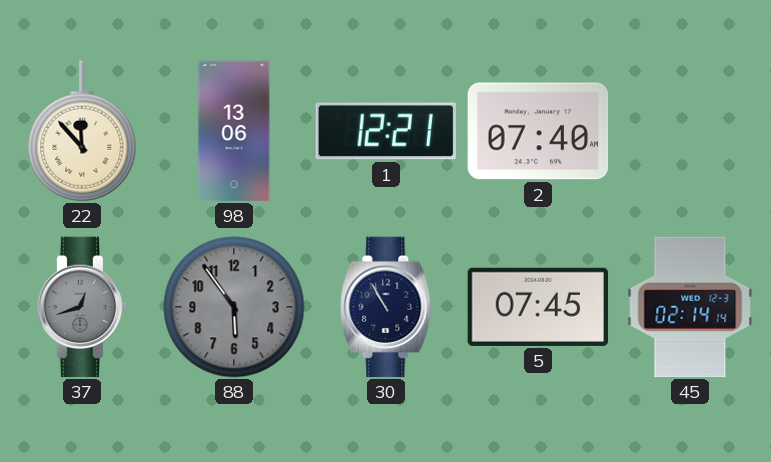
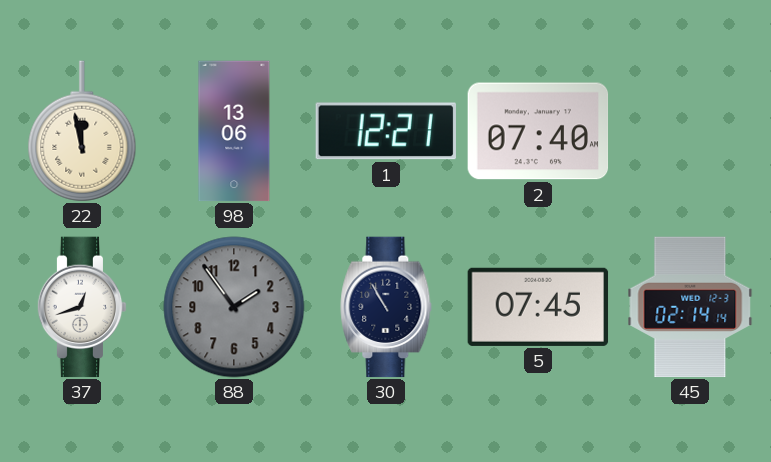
22: 11:53 -> 11:58 (82, 131)
37 dial: grey -> white (82, 307)
88: 5:54 -> 1:54 (234, 307)
